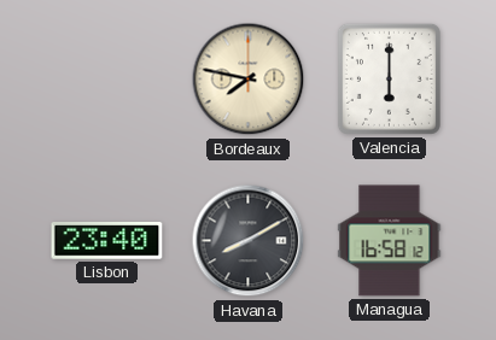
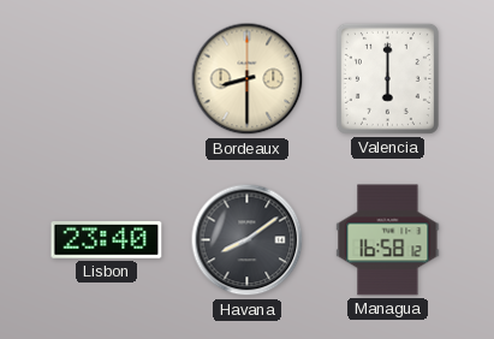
Bordeaux: 7:47 -> 8:30 (248, 79)
Havana: 8:10 -> 8:09 (248, 240)
